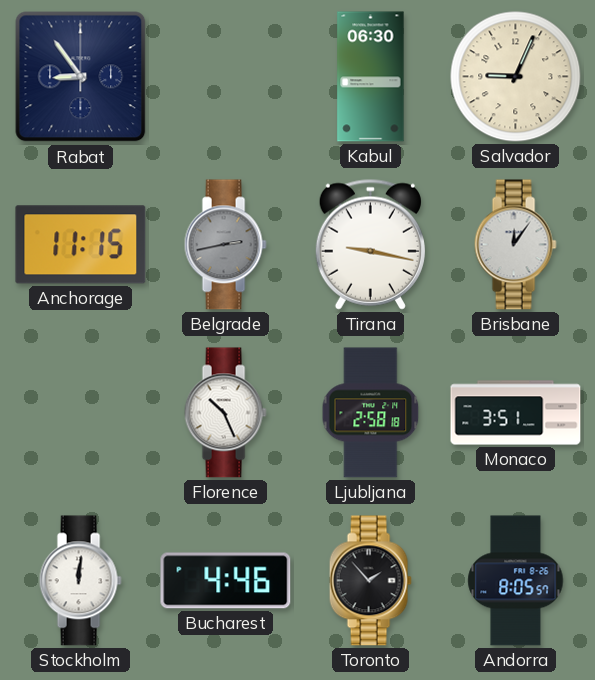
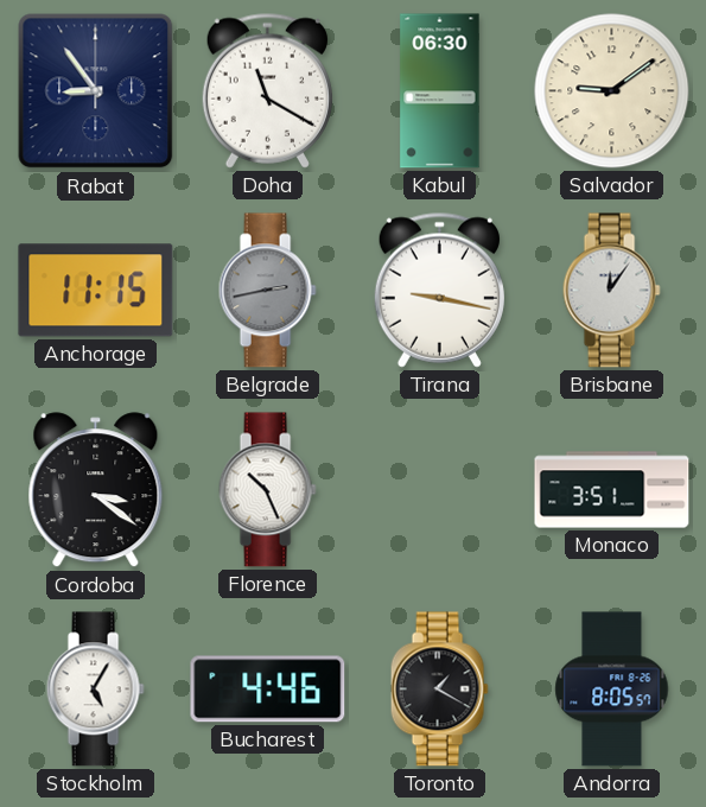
Doha: none -> 11:20 (267, 90)
Salvador: 9:04 -> 9:09 (612, 91)
Cordoba: none -> 3:21 (96, 490)
Ljubljana: 2:58 -> none (371, 413)
Stockholm: 12:01 -> 5:05 (95, 690)
Toronto: 1:53 -> 1:20 (439, 690)
